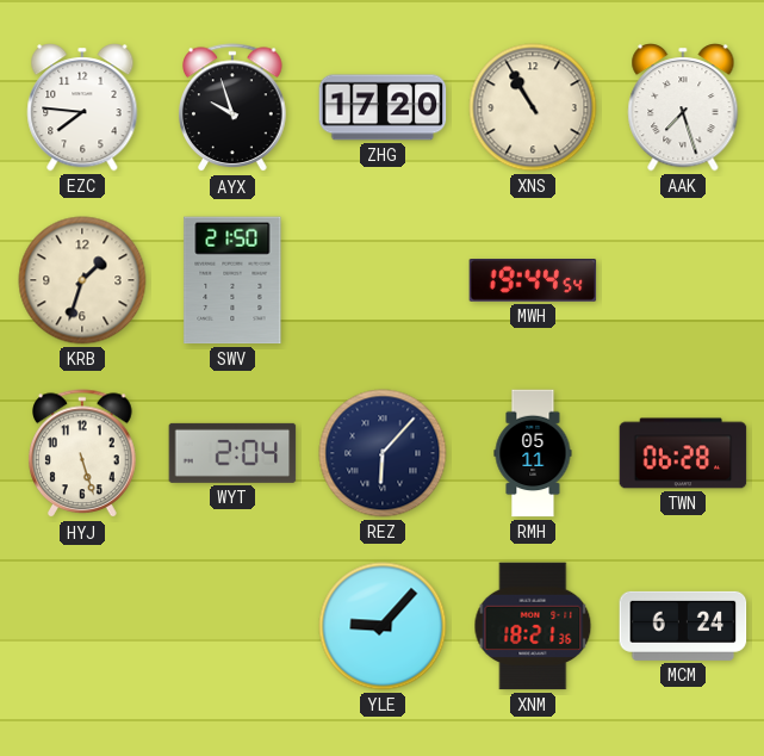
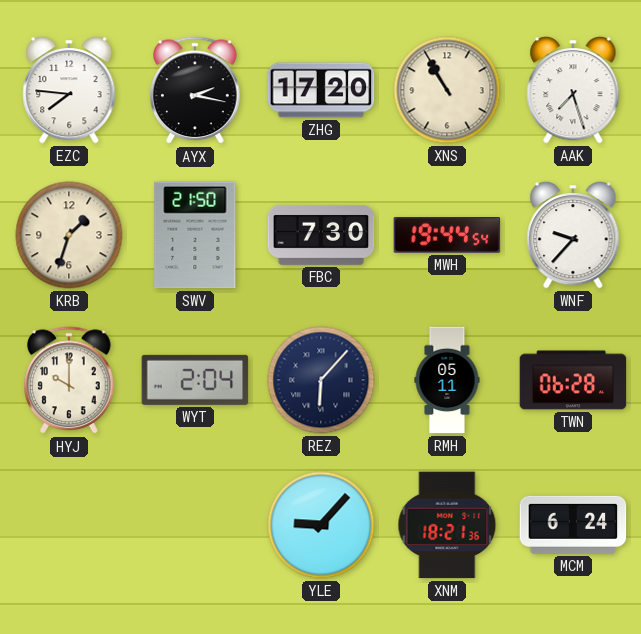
AYX: 9:57 -> 2:17 (195, 91)
FBC: none -> 7:30 (321, 235)
WNF: none -> 9:37 (573, 236)
HYJ: 5:27 -> 10:00 (69, 381)
